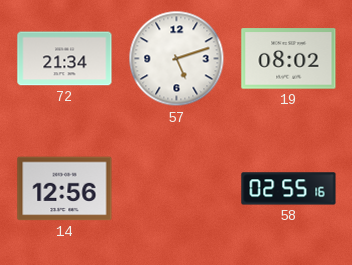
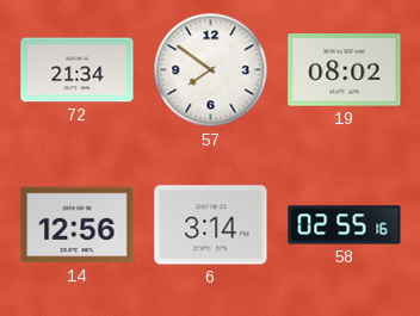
57: 5:12 -> 7:51 (211, 70)
6: none -> 3:14 (211, 225)
